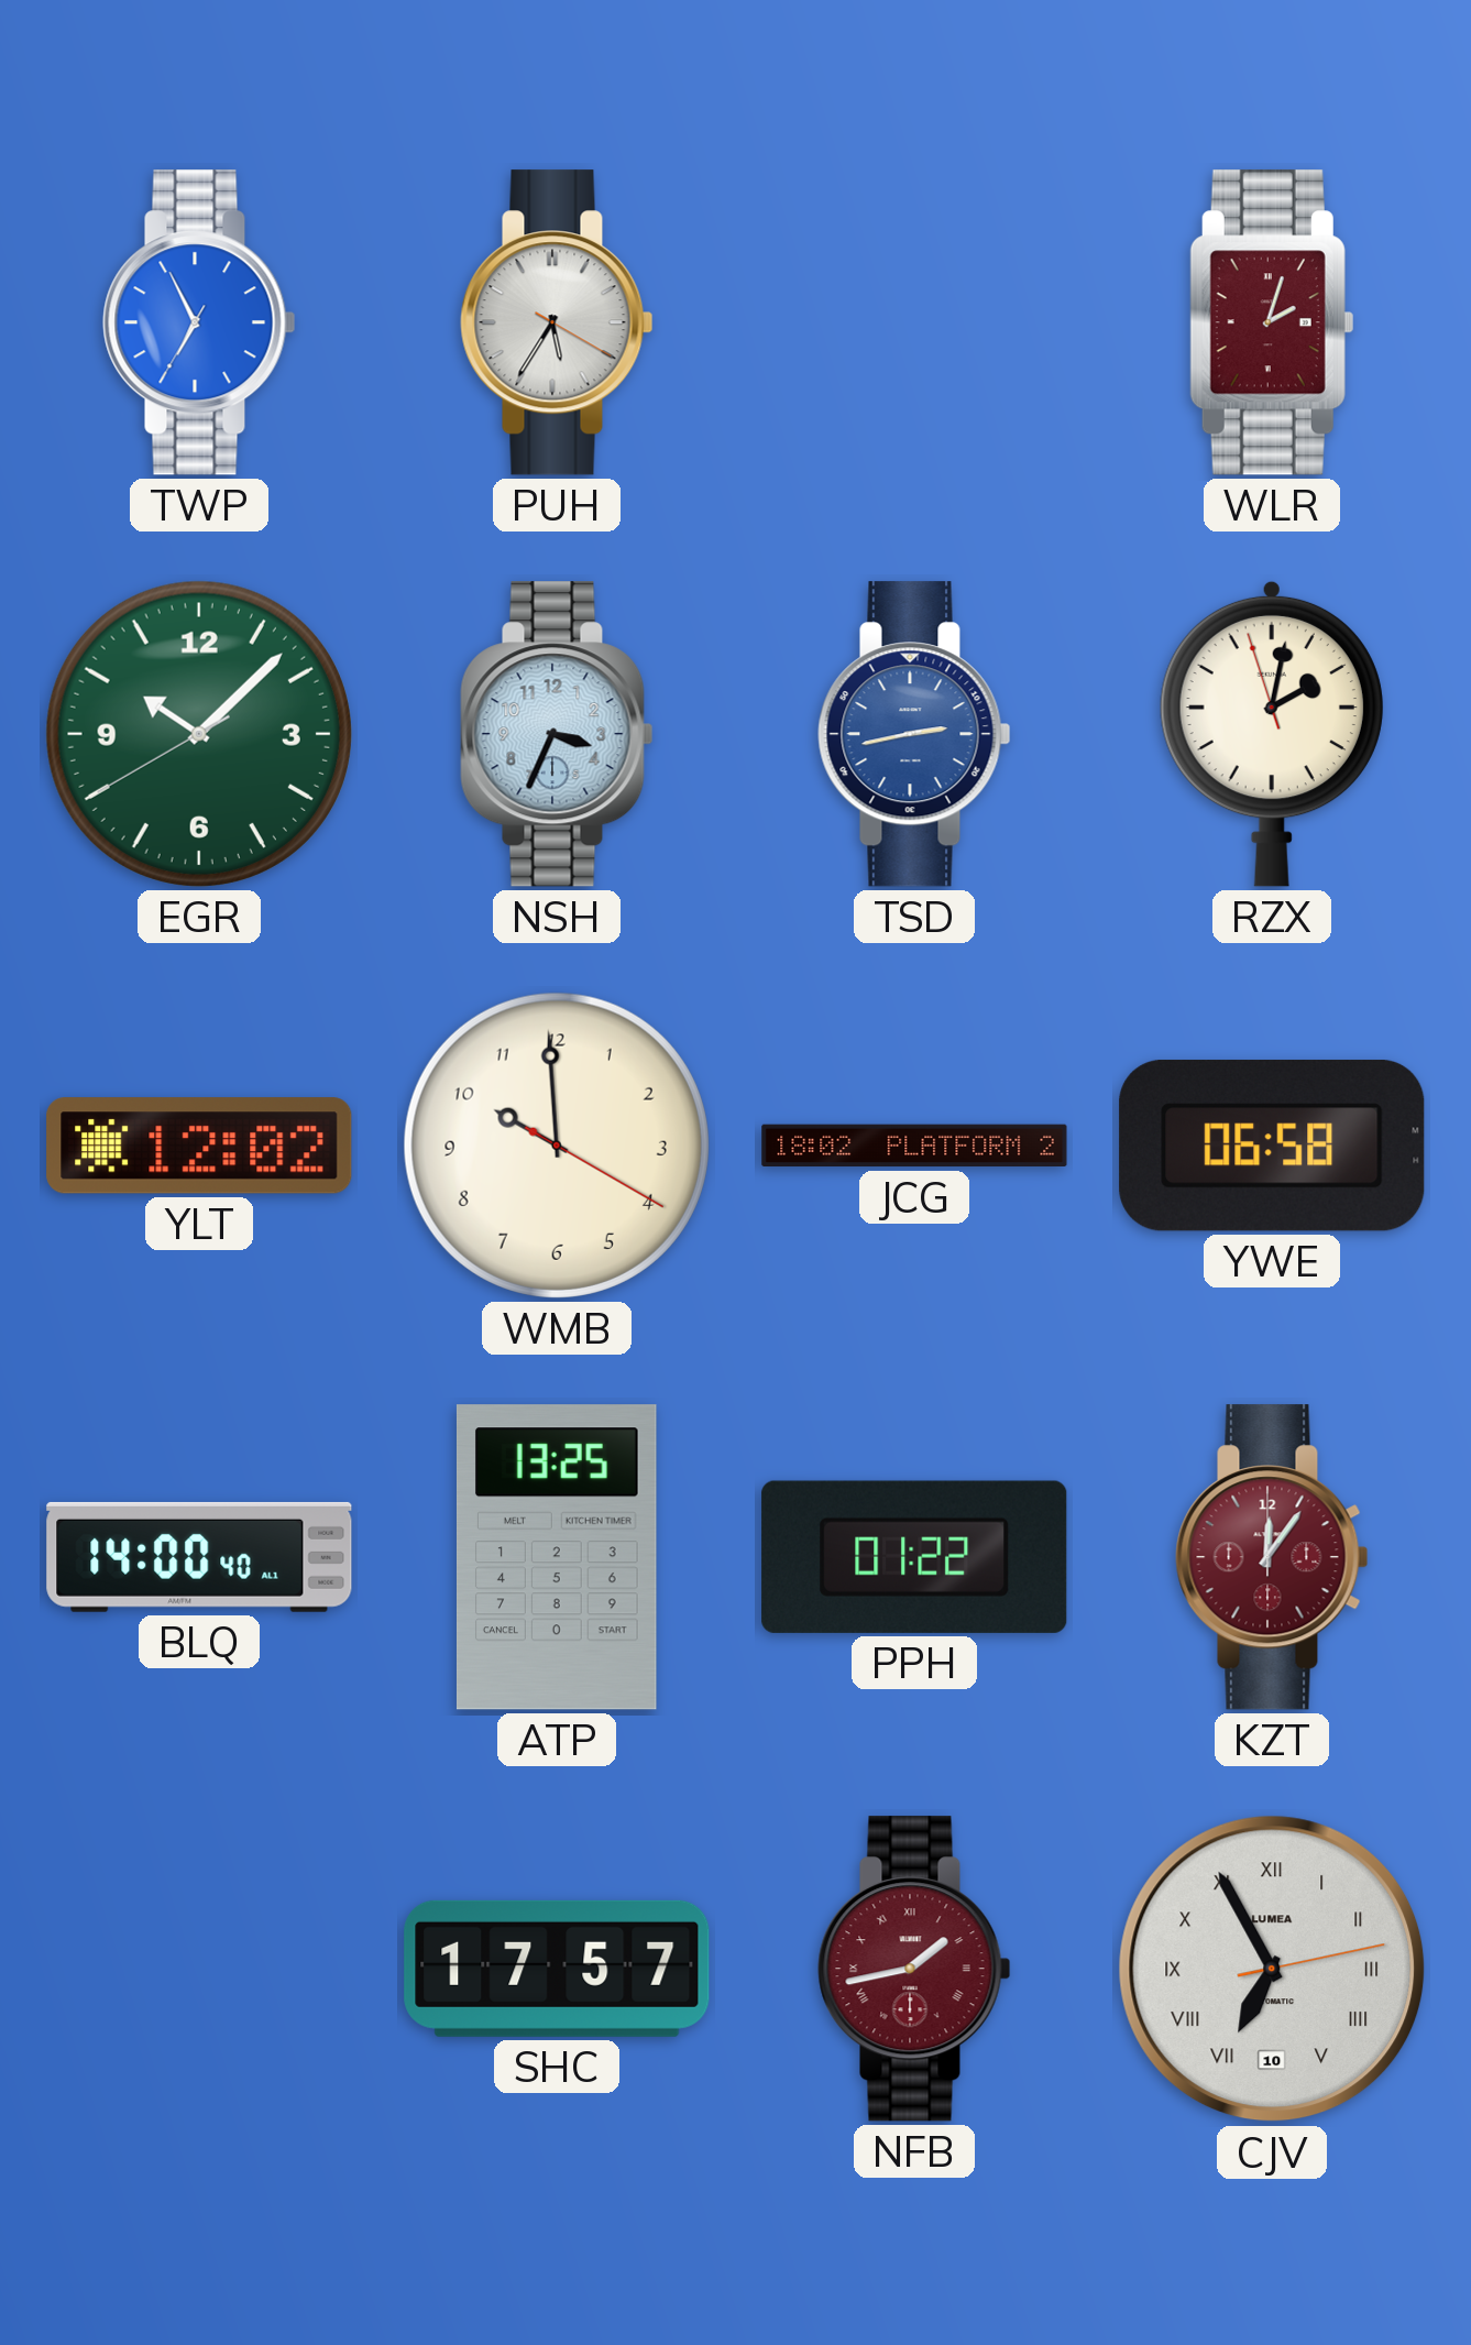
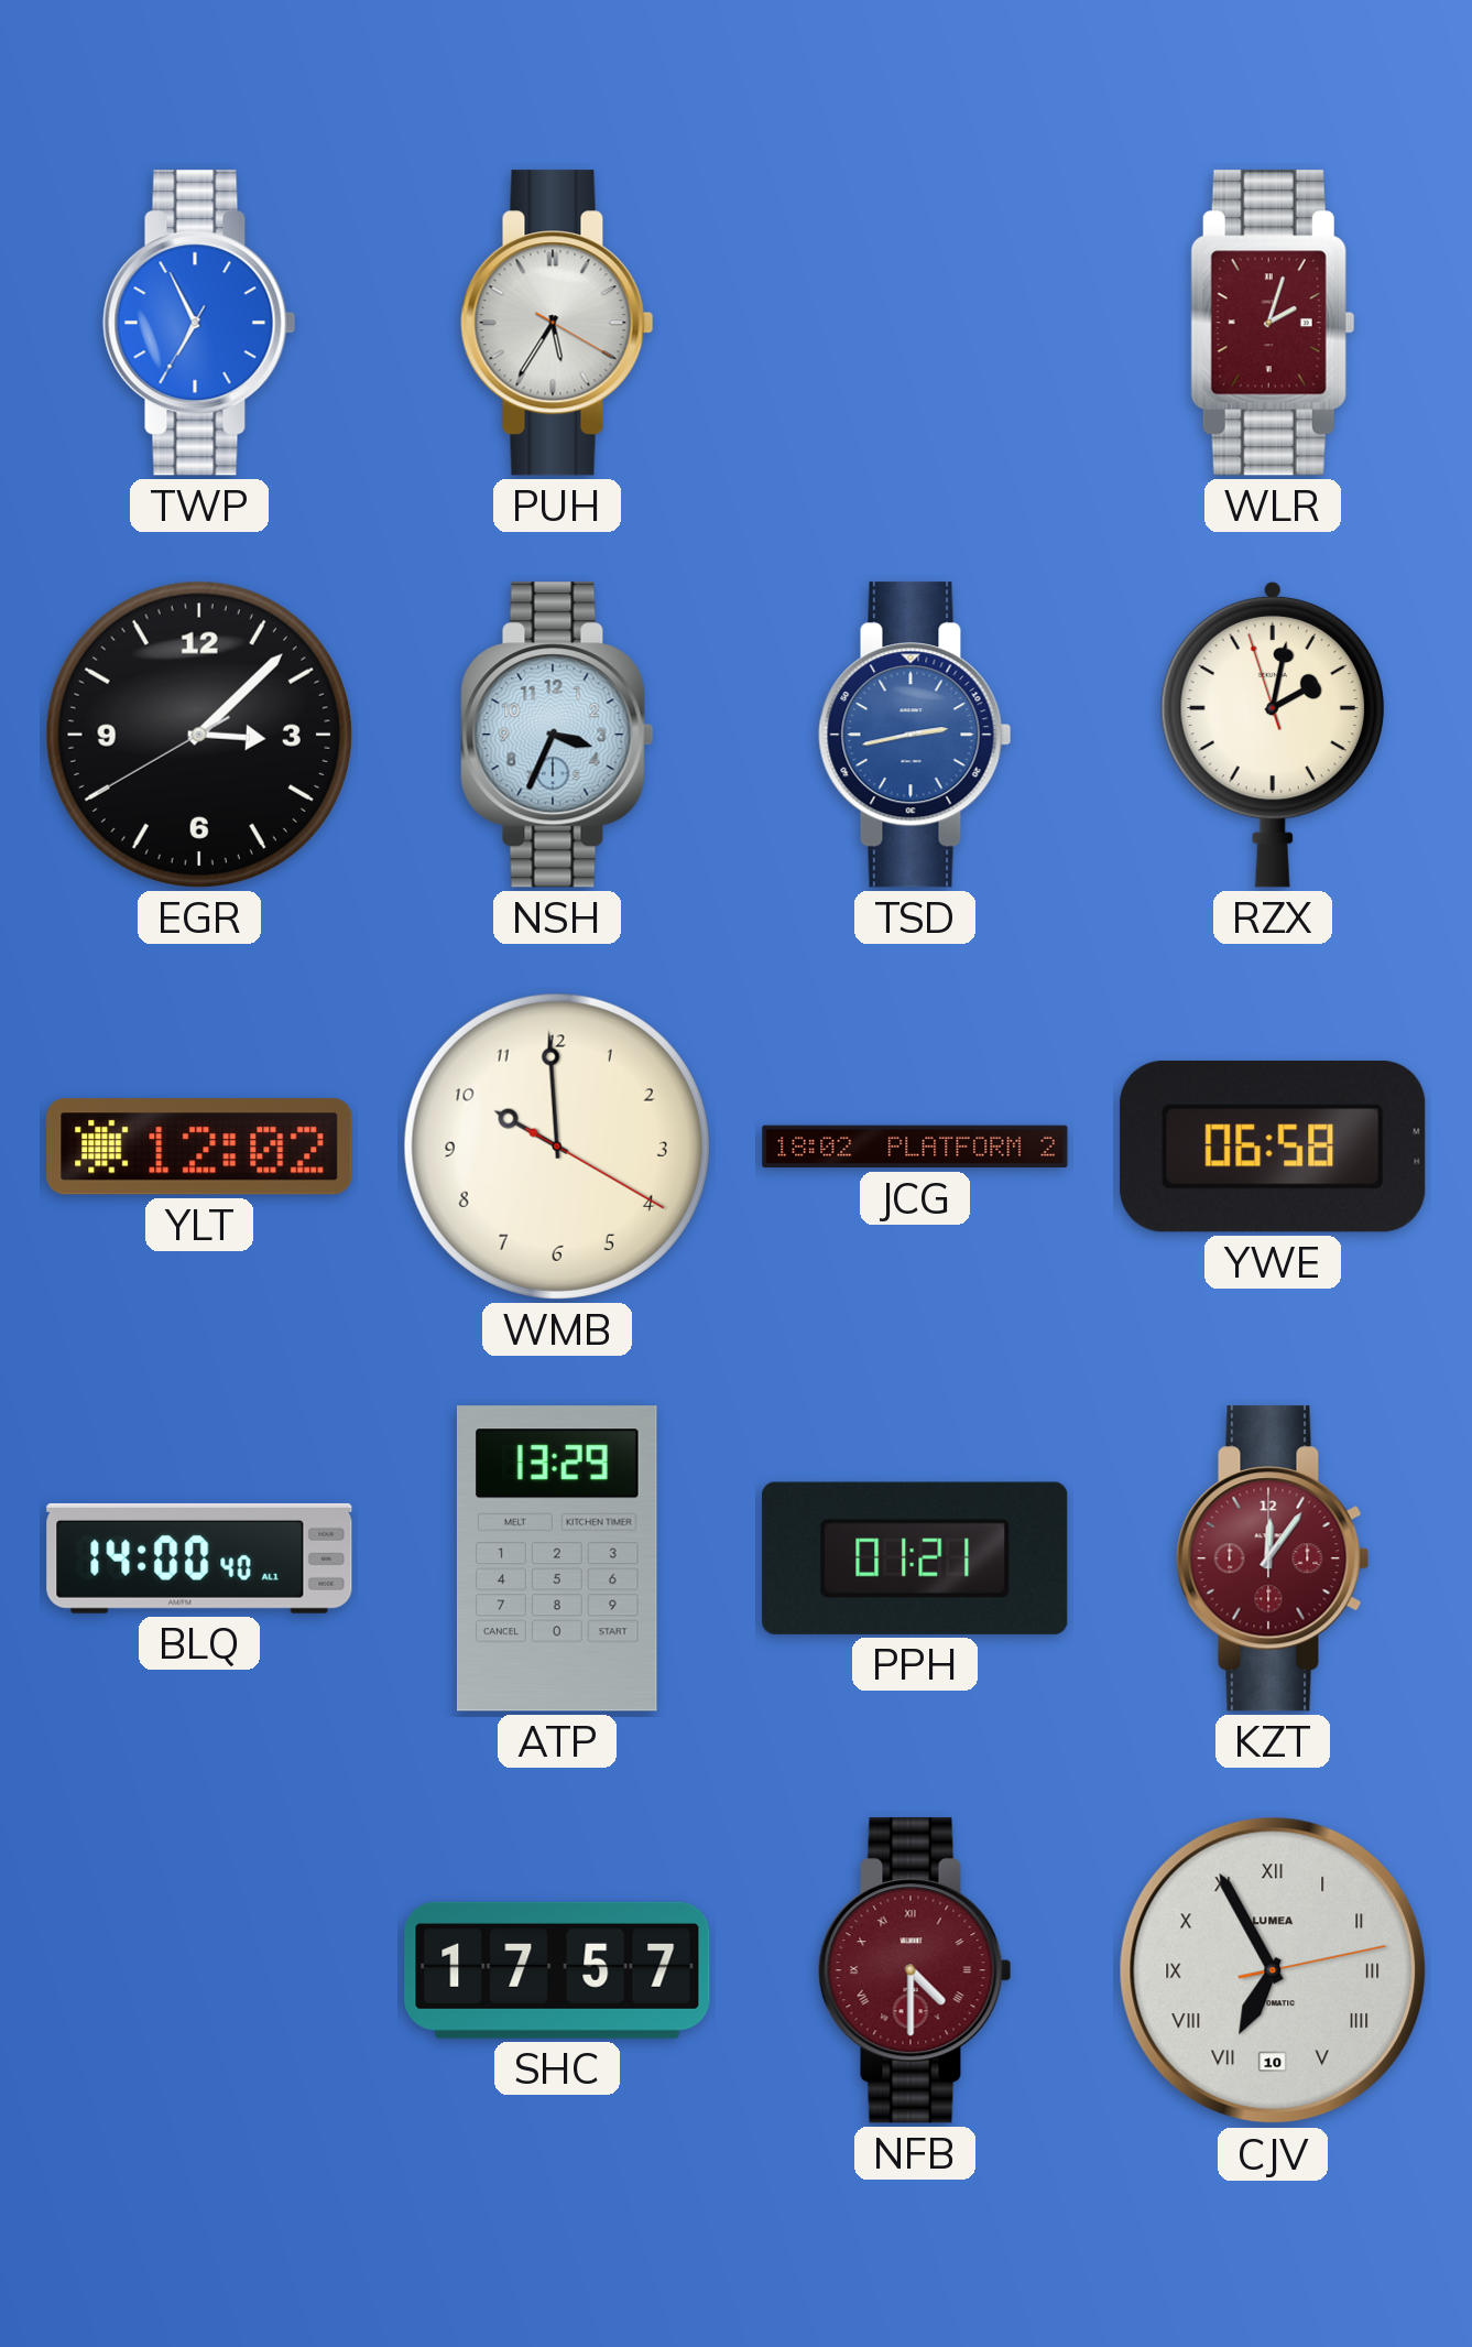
EGR: 10:07 -> 3:07 (199, 735)
EGR dial: green -> black (199, 735)
ATP: 13:25 -> 13:29 (557, 1558)
PPH: 01:22 -> 01:21 (915, 1558)
NFB: 1:43 -> 4:30 (915, 1970)
